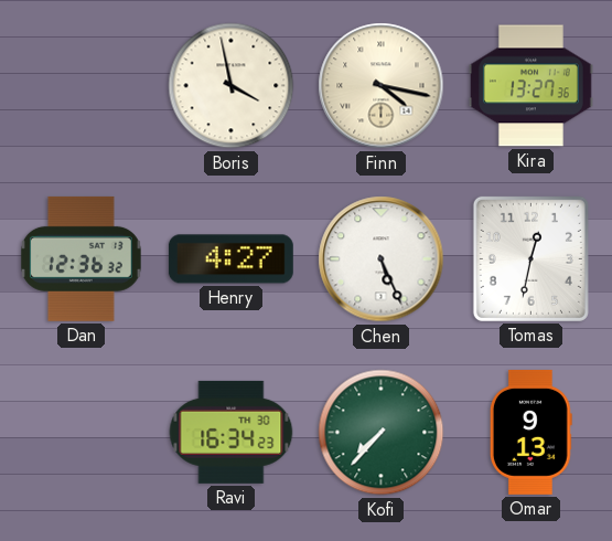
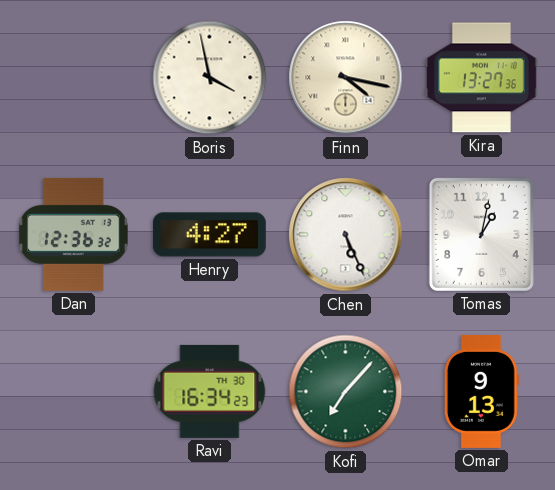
Tomas: 12:32 -> 1:02 (481, 234)
Kofi: 7:37 -> 7:07 (346, 392)
